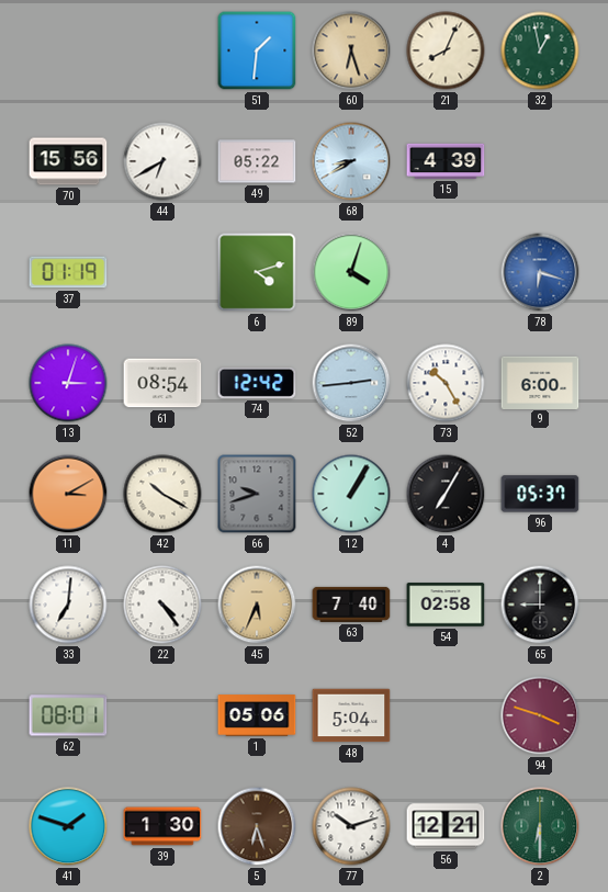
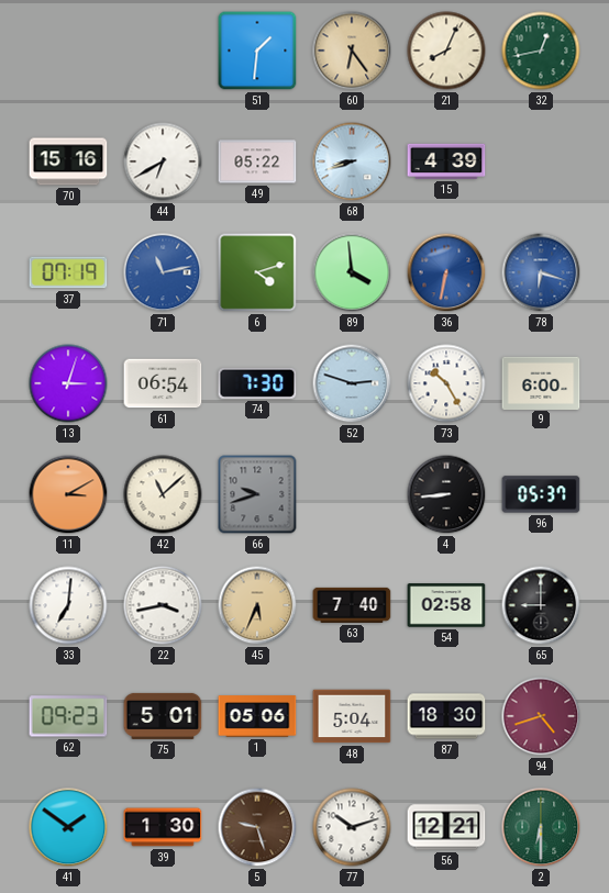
60: 6:27 -> 6:24 (352, 51)
32: 12:58 -> 12:43 (541, 51)
70: 15:56 -> 15:16 (68, 161)
68: 8:40 -> 8:42 (352, 161)
37: 01:19 -> 07:19 (68, 272)
71: none -> 11:13 (163, 272)
89: 4:03 -> 3:59 (352, 272)
36: none -> 6:32 (446, 272)
61: 08:54 -> 06:54 (163, 383)
74: 12:42 -> 7:30 (257, 383)
52: 2:44 -> 2:48 (352, 383)
42: 10:20 -> 11:08 (163, 494)
12: 1:05 -> none (351, 494)
4: 7:05 -> 8:44 (446, 494)
22: 4:24 -> 3:43 (163, 605)
62: 08:01 -> 09:23 (68, 716)
75: none -> 5:01 (163, 716)
87: none -> 18:30 (446, 716)
94: 3:48 -> 4:42 (541, 716)
41: 1:48 -> 1:51 (68, 827)
5: 6:27 -> 9:27 (257, 827)
